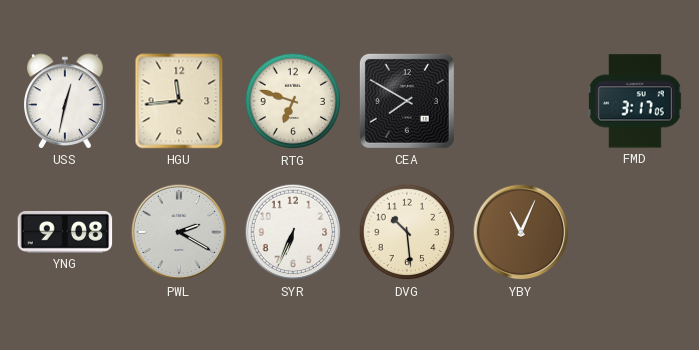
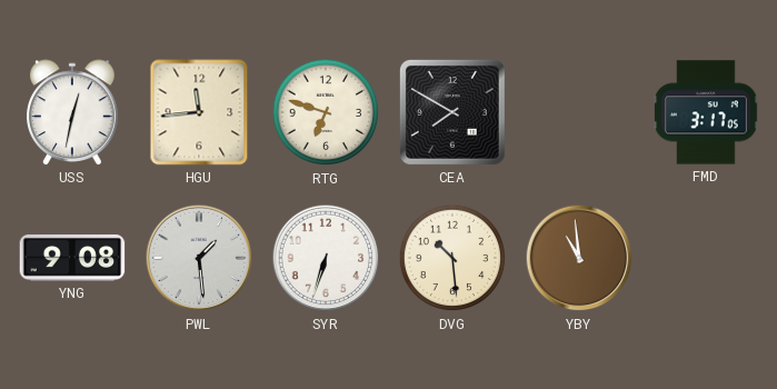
PWL: 2:20 -> 1:29 (199, 258)
SYR: 6:34 -> 6:33 (326, 258)
YBY: 11:04 -> 10:59 (579, 258)
